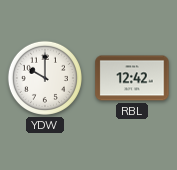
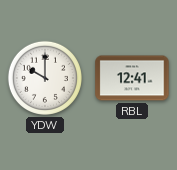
RBL: 12:42 -> 12:41 (132, 78)
